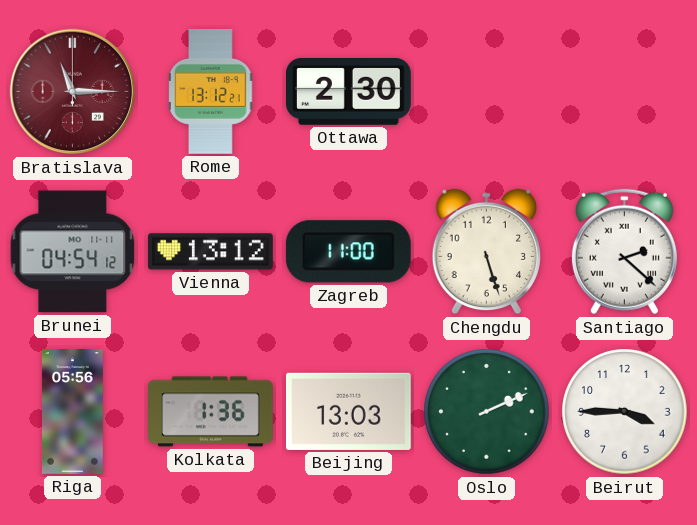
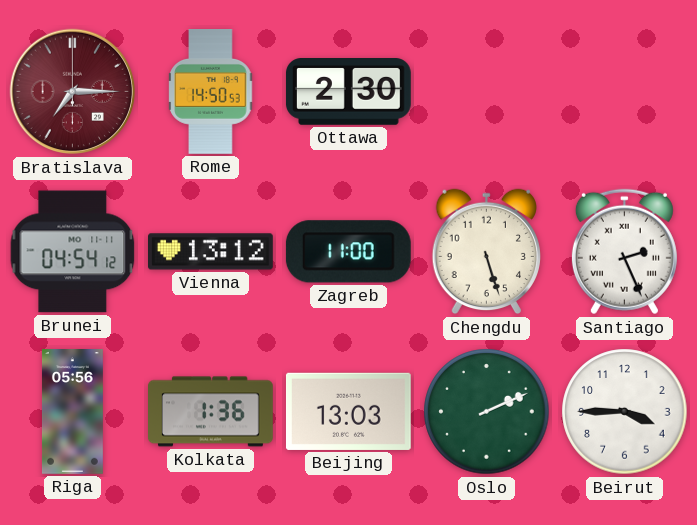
Bratislava: 11:15 -> 7:15 (73, 92)
Rome: 13:12 -> 14:50 (211, 92)
Santiago: 2:22 -> 2:26 (624, 252)
